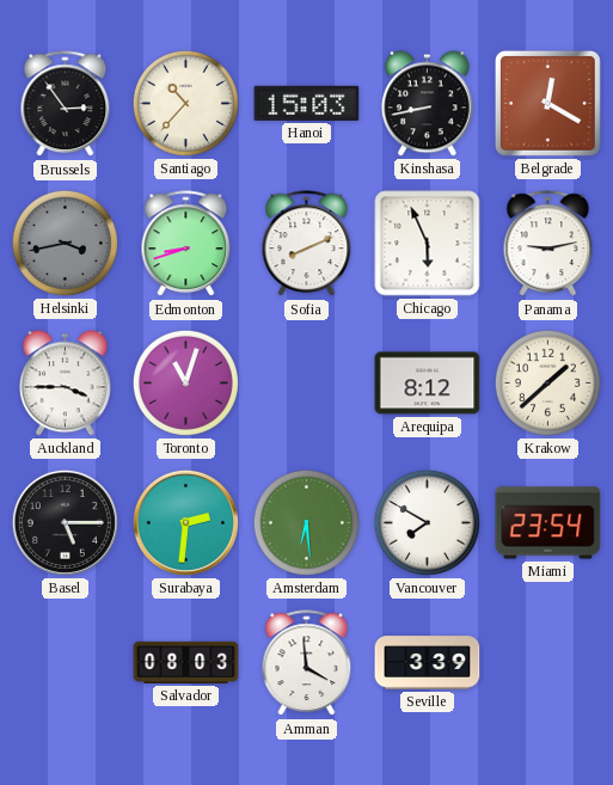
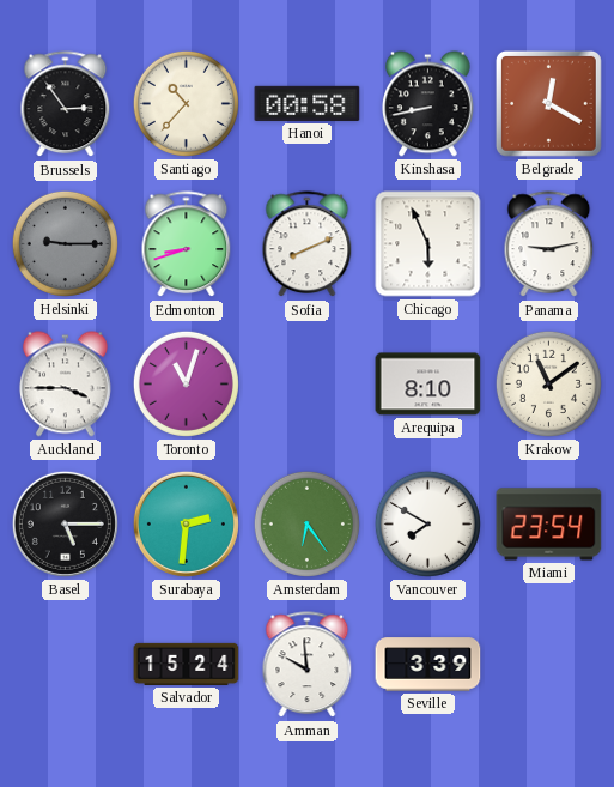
Hanoi: 15:03 -> 00:58 (308, 103)
Helsinki: 3:43 -> 9:15 (65, 243)
Arequipa: 8:12 -> 8:10 (428, 385)
Krakow: 1:38 -> 11:09 (548, 383)
Amsterdam: 6:29 -> 6:24 (306, 523)
Salvador: 08:03 -> 15:24 (187, 664)
Amman: 3:59 -> 9:59 (308, 665)
